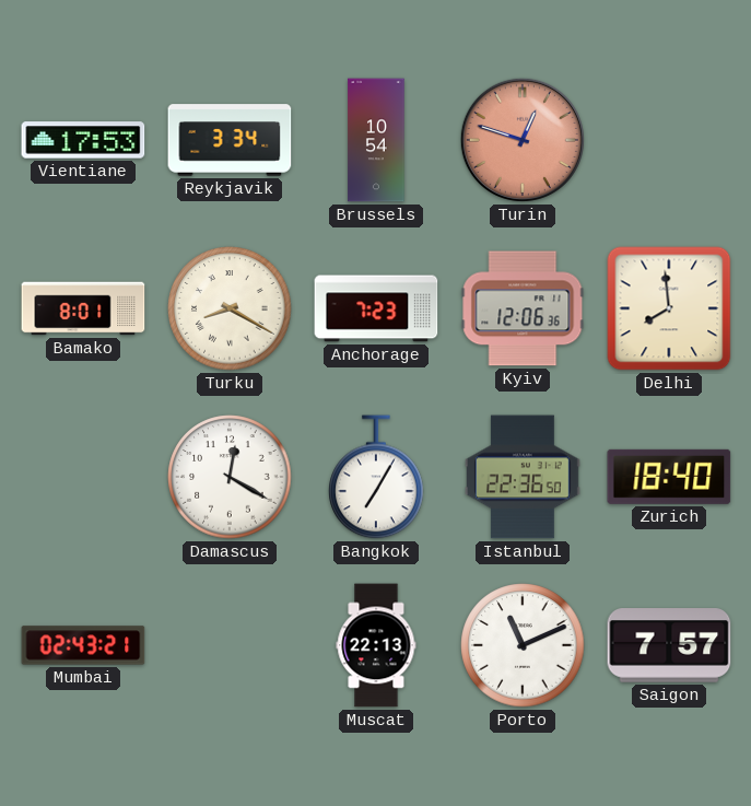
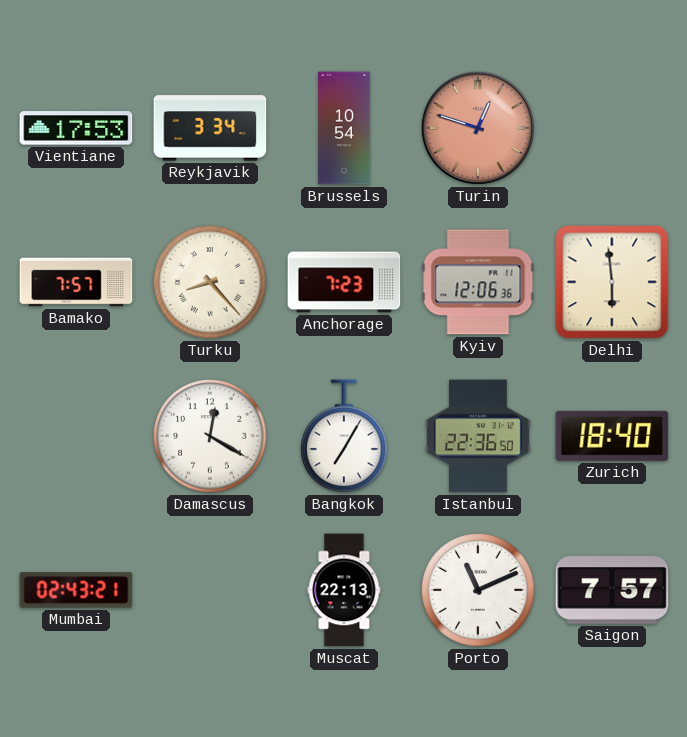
Bamako: 8:01 -> 7:57 (76, 282)
Turku: 8:20 -> 8:23 (210, 282)
Delhi: 7:59 -> 5:59 (612, 282)
